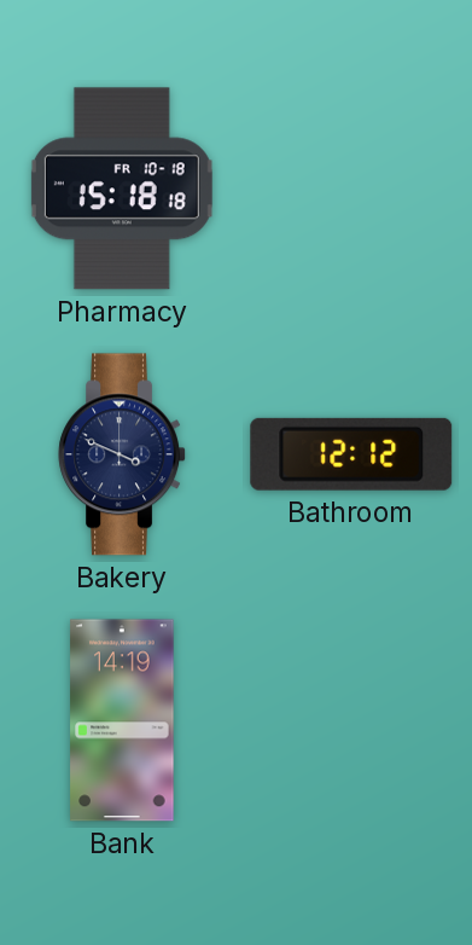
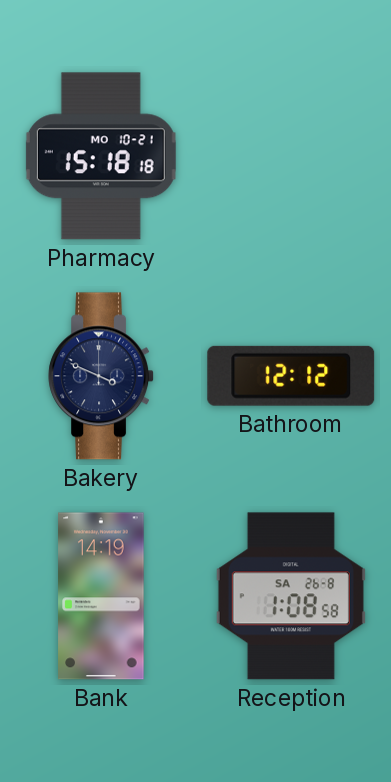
Pharmacy date: FR 10-18 -> MO 10-21 (101, 156)
Reception: none -> 1:08 (291, 596)
